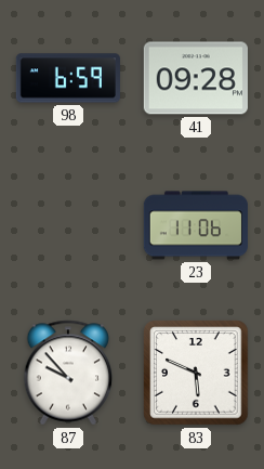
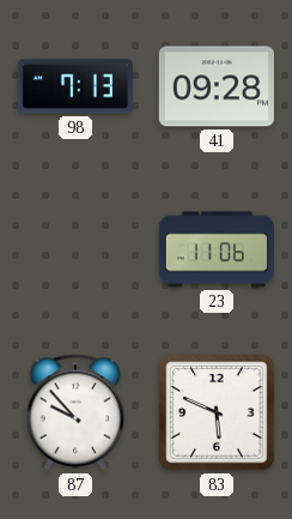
98: 6:59 -> 7:13 (75, 86)
